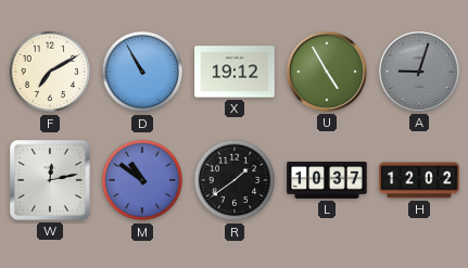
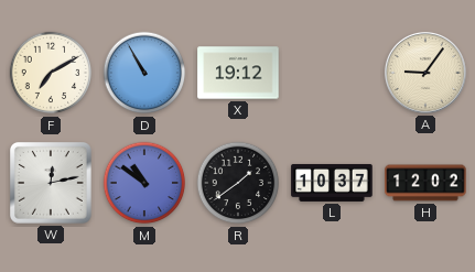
U: 4:55 -> none (327, 72)
A: 9:03 -> 9:06 (425, 73)
A dial: grey -> cream (425, 73)
